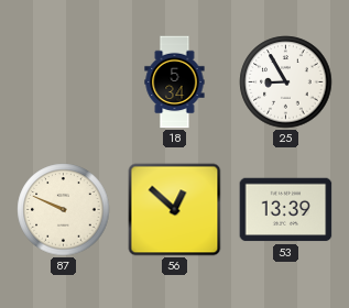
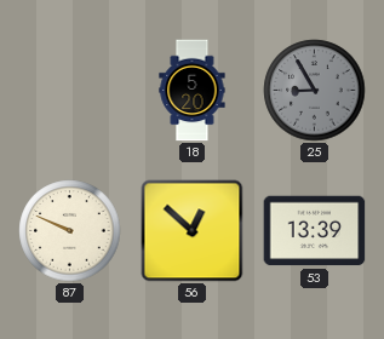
18: 5:34 -> 5:20 (193, 91)
25 dial: white -> grey (315, 91)
